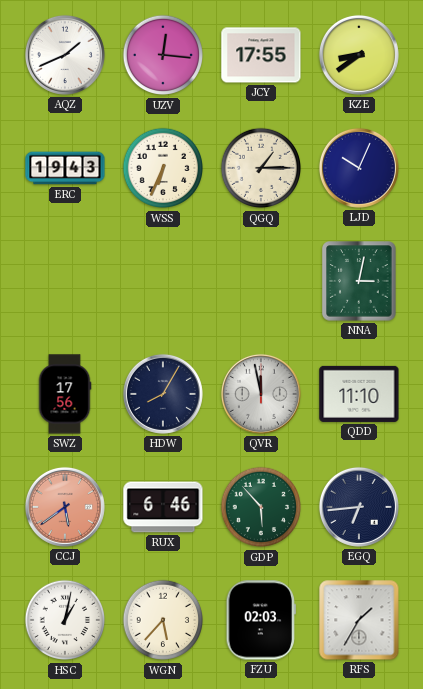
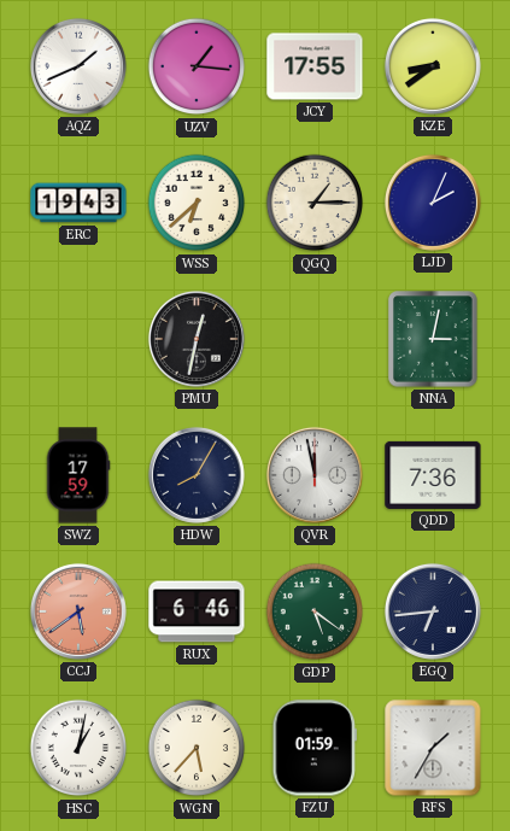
UZV: 12:16 -> 1:16 (197, 66)
WSS: 6:34 -> 6:38 (197, 203)
LJD: 10:04 -> 2:04 (433, 203)
PMU: none -> 12:32 (197, 339)
SWZ: 17:56 -> 17:59 (78, 475)
QDD: 11:10 -> 7:36 (433, 475)
GDP: 5:53 -> 5:21 (315, 611)
FZU: 02:03 -> 01:59 (313, 748)
